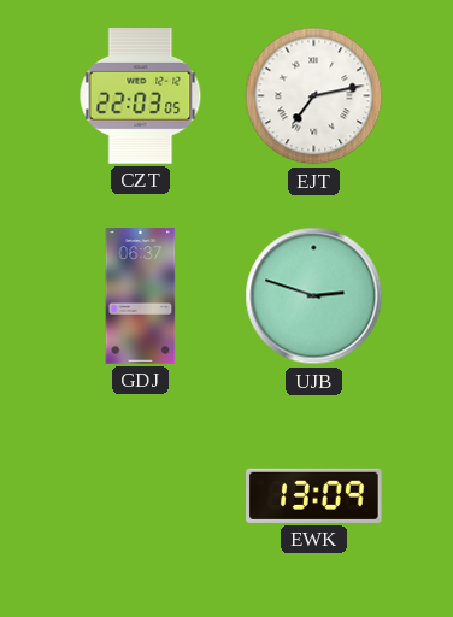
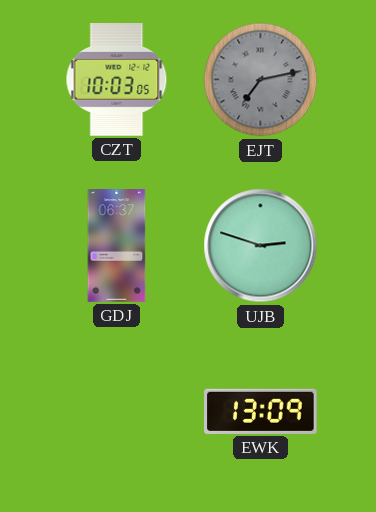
CZT: 22:03 -> 10:03 (117, 80)
EJT dial: white -> grey (261, 80)
